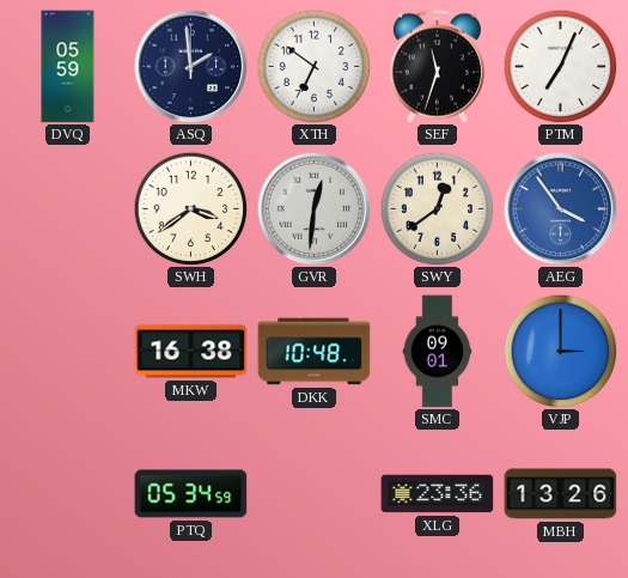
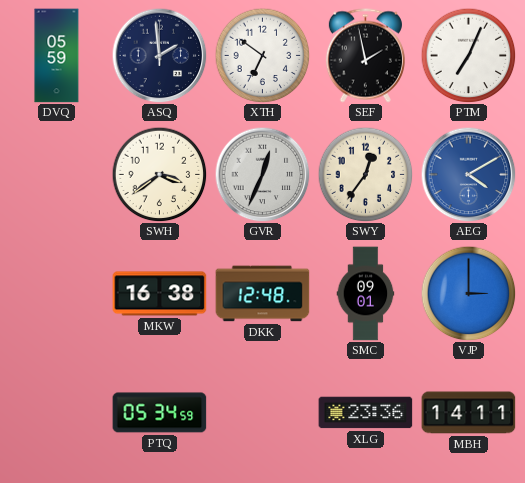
SEF: 11:33 -> 1:58 (365, 56)
GVR: 12:31 -> 12:34 (262, 174)
SWY: 12:39 -> 12:36 (365, 174)
AEG: 3:54 -> 4:10 (468, 174)
DKK: 10:48 -> 12:48 (263, 294)
MBH: 13:26 -> 14:11 (469, 413)
